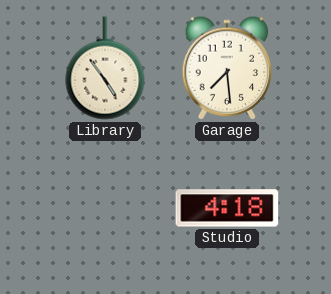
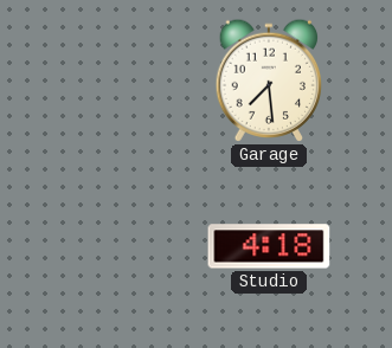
Library: 4:54 -> none (105, 68)
